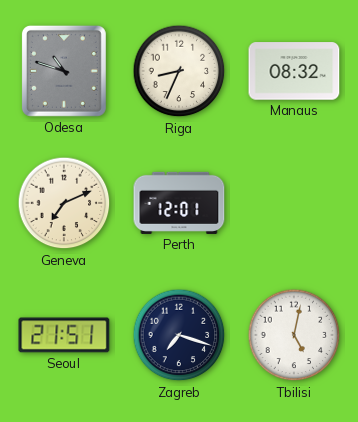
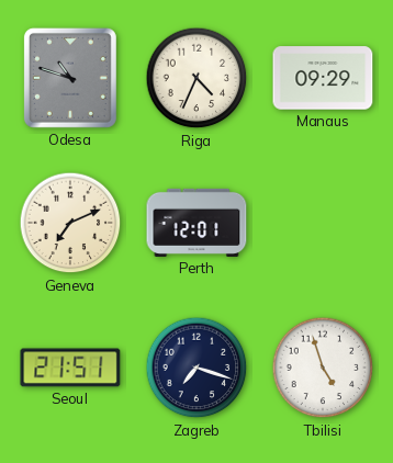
Riga: 8:34 -> 4:34 (196, 78)
Manaus: 08:32 -> 09:29 (323, 78)
Tbilisi: 5:02 -> 4:57 (323, 368)
